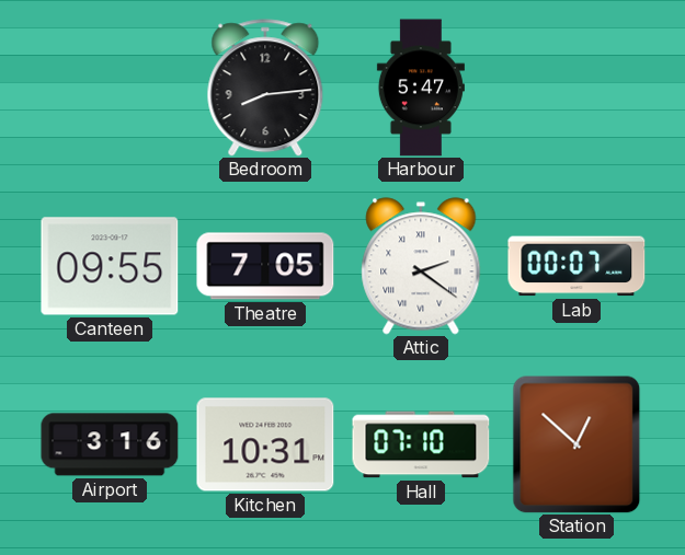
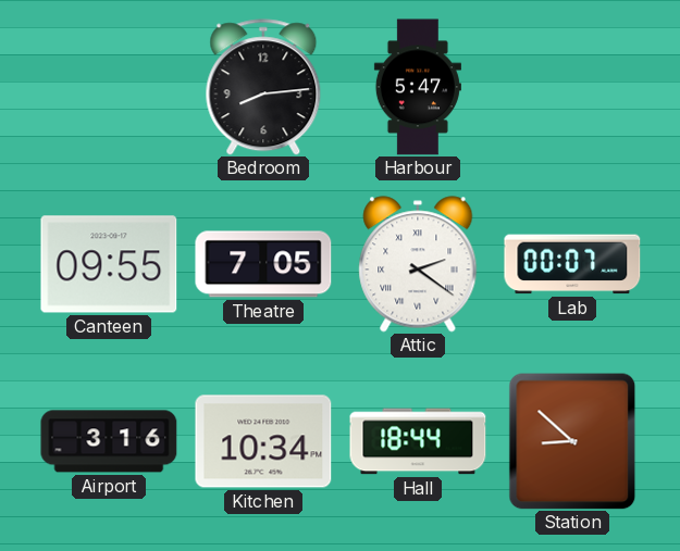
Kitchen: 10:31 -> 10:34 (263, 441)
Hall: 07:10 -> 18:44 (418, 441)
Station: 12:52 -> 8:52 (572, 441)
